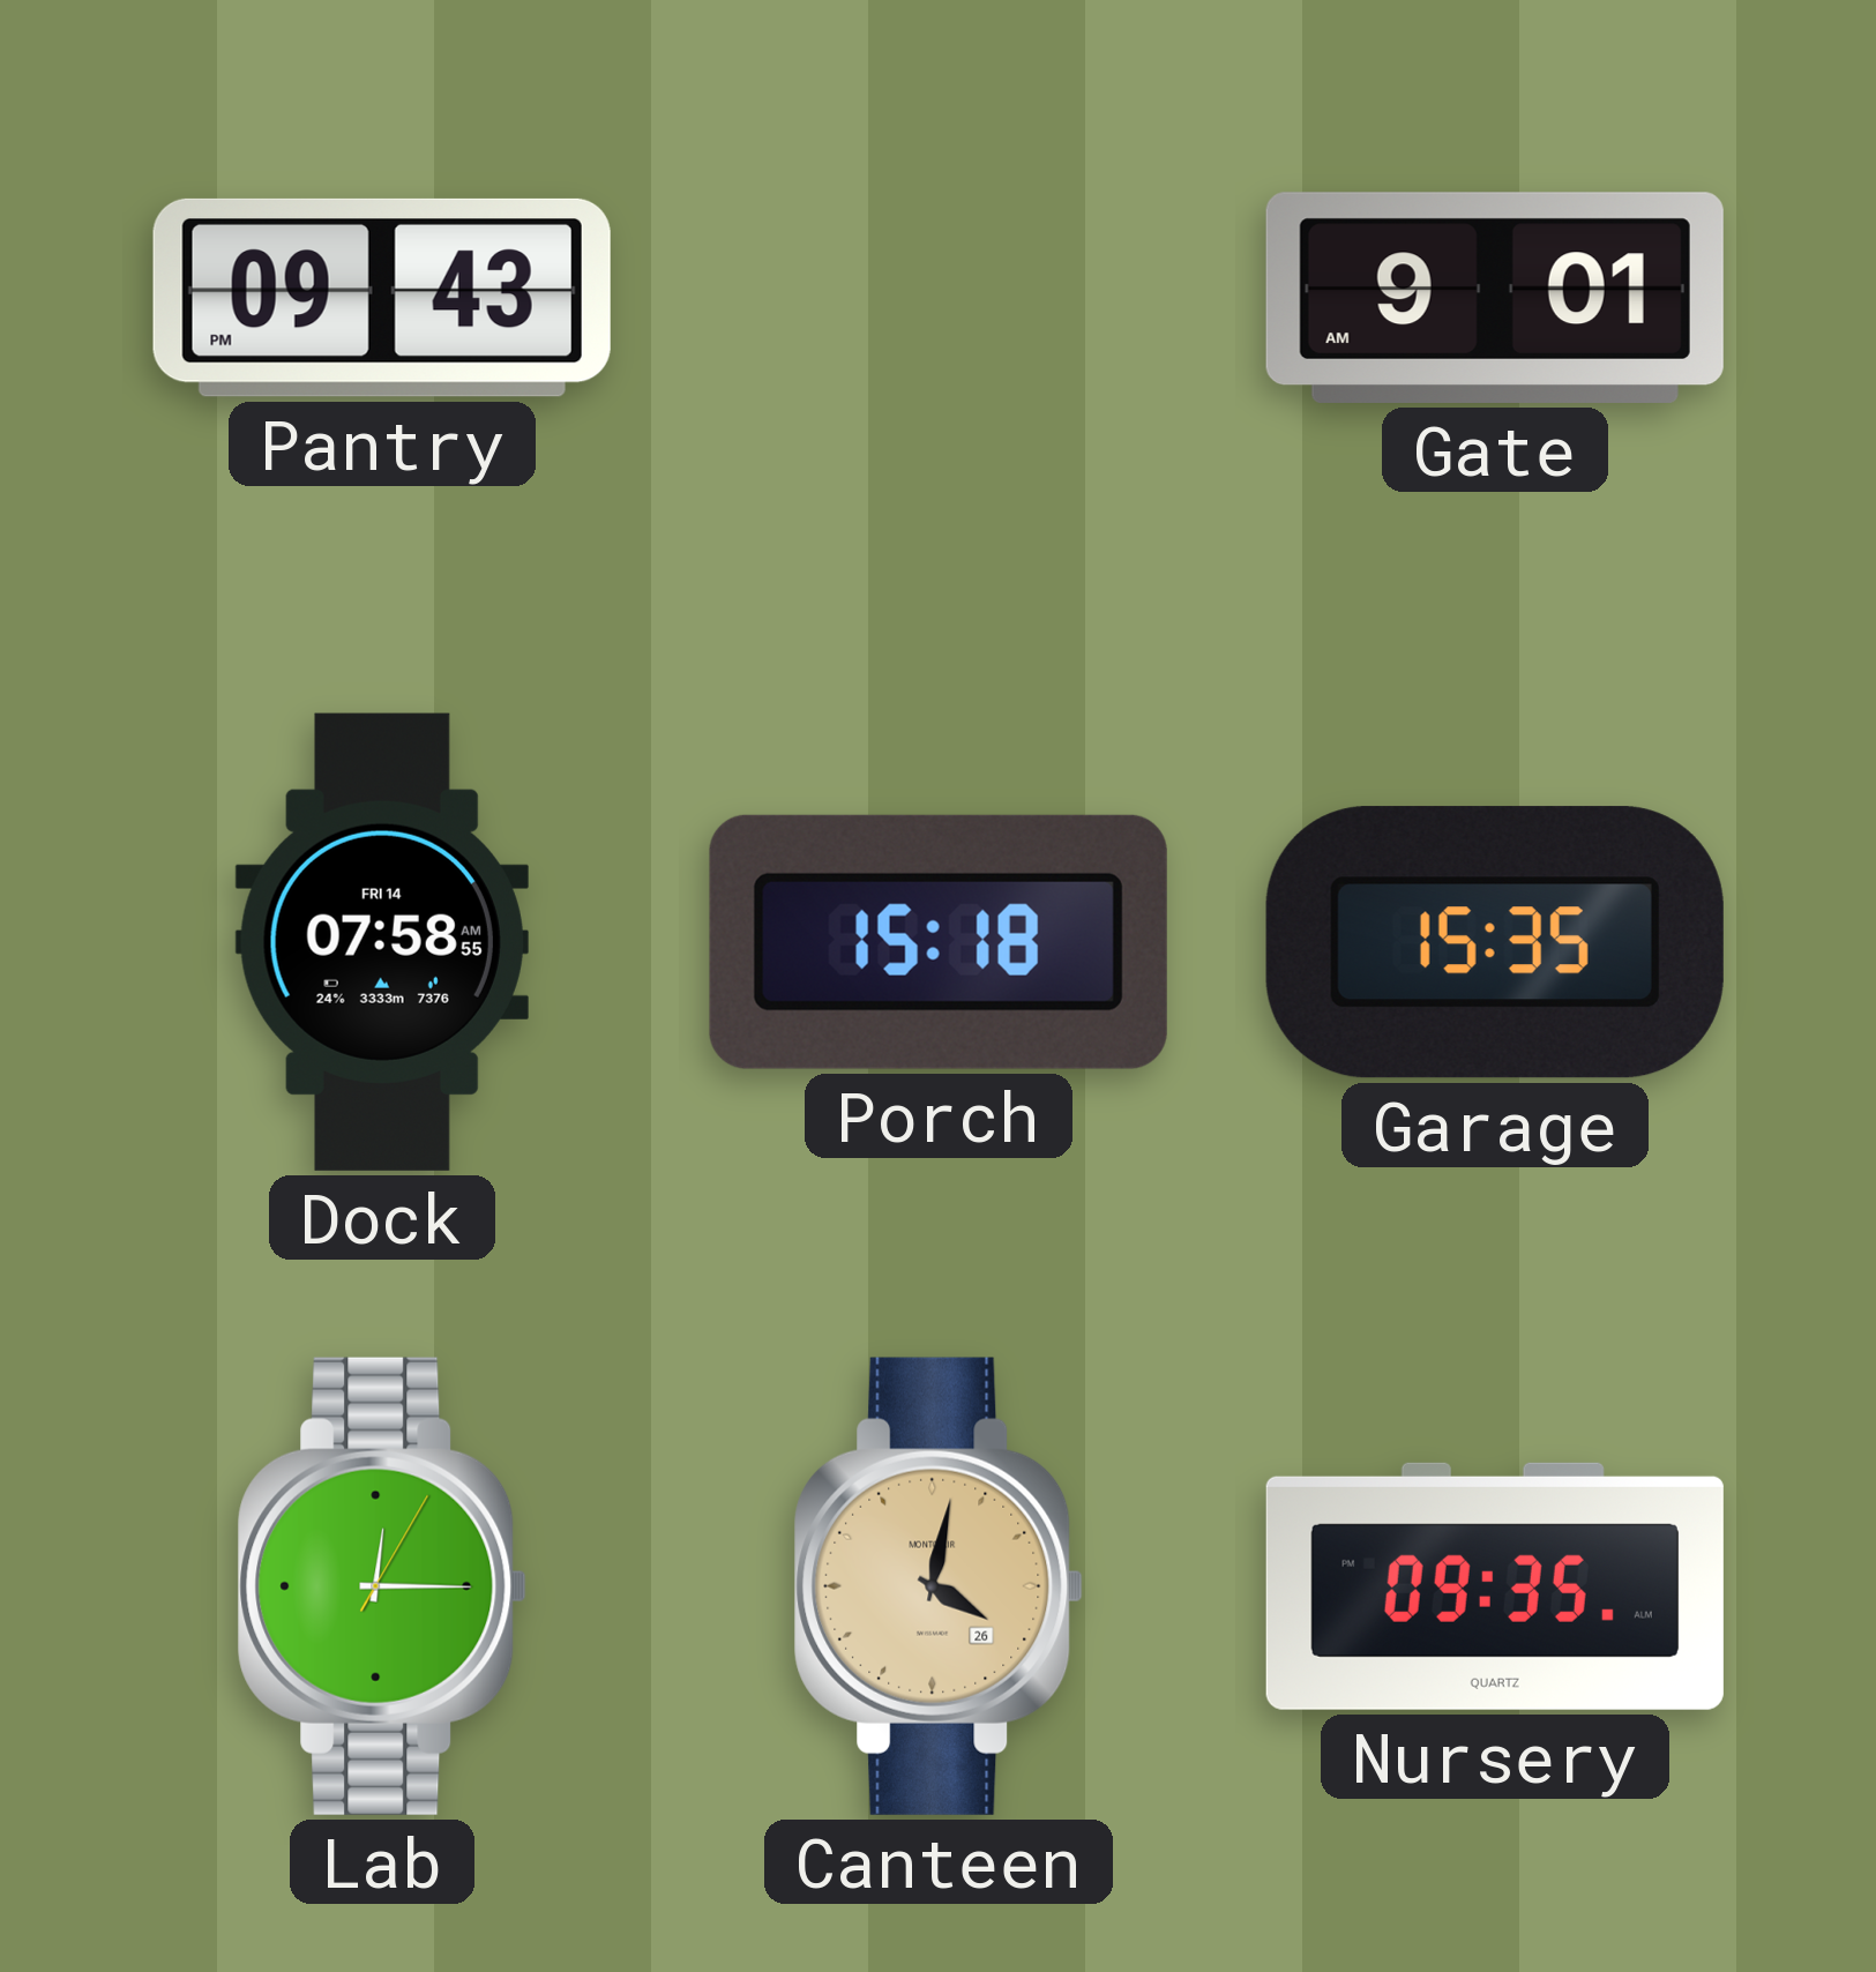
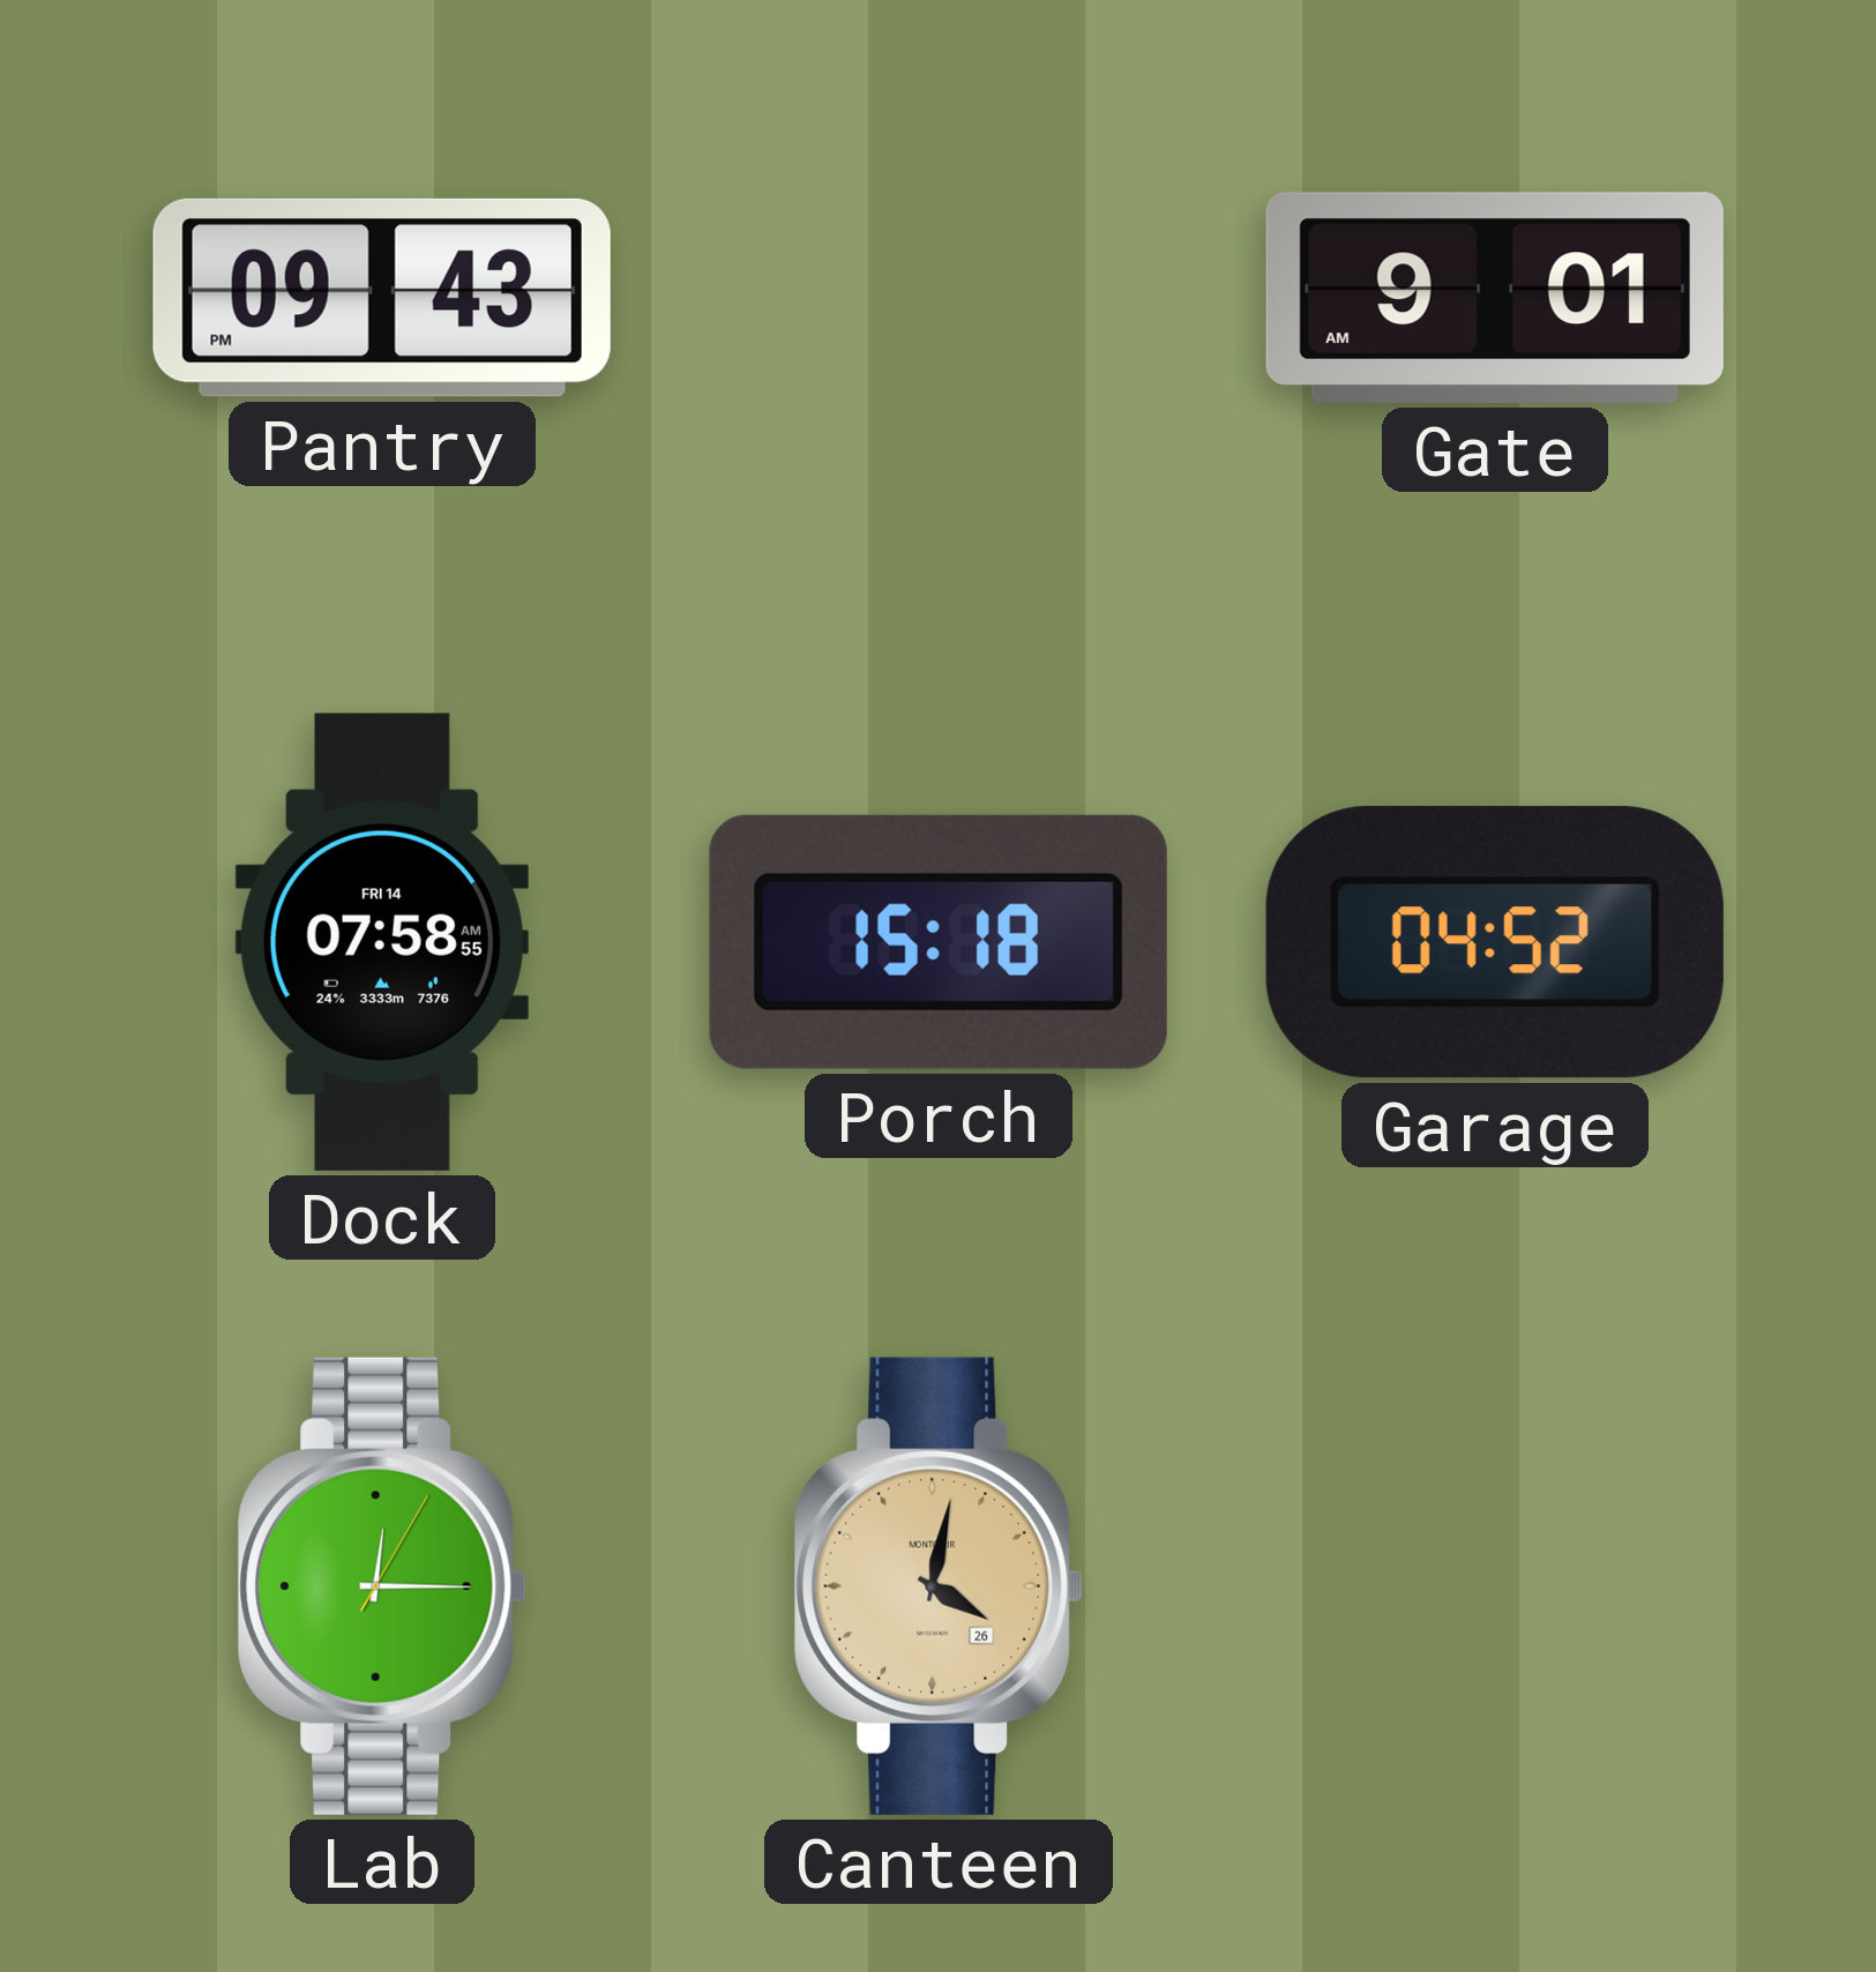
Garage: 15:35 -> 04:52 (1495, 942)
Nursery: 09:35 -> none (1495, 1586)
